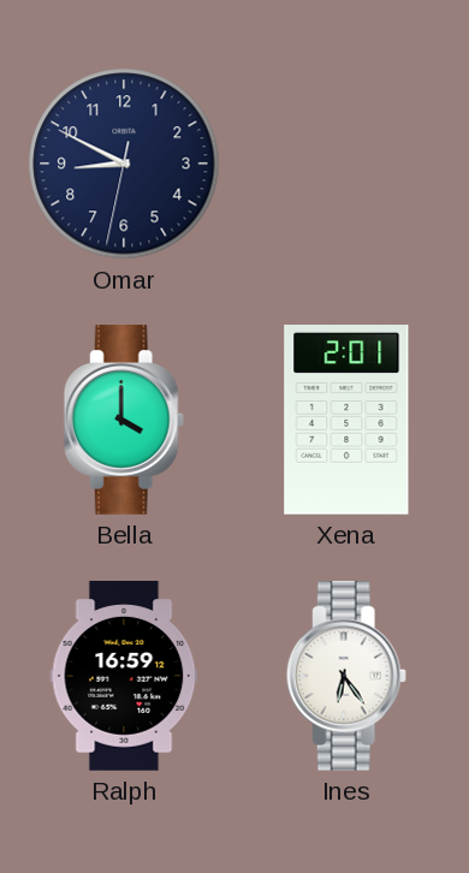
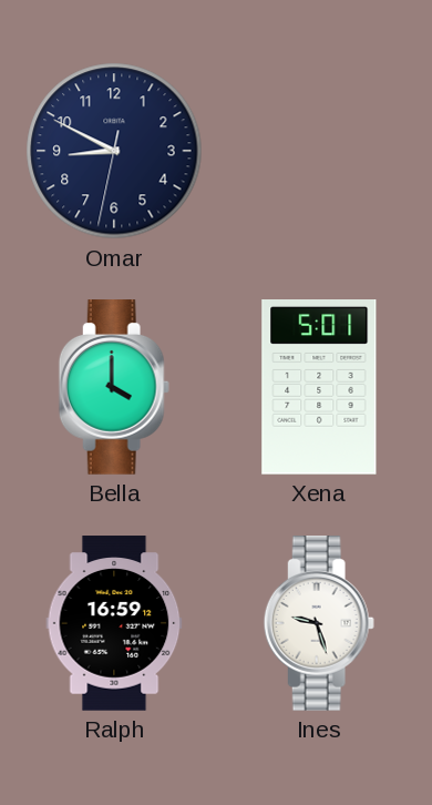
Xena: 2:01 -> 5:01 (319, 388)
Ines: 6:24 -> 9:27 (319, 623)
